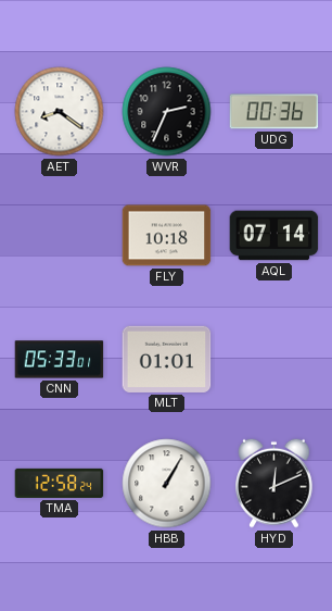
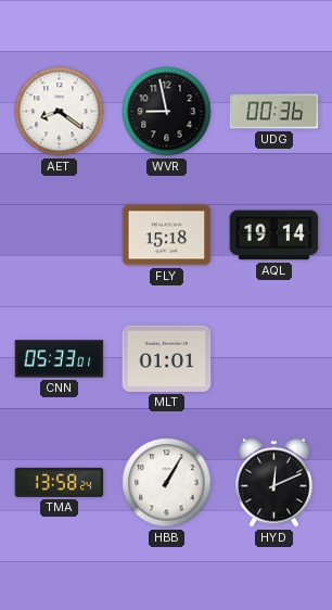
WVR: 2:34 -> 8:58 (167, 112)
FLY: 10:18 -> 15:18 (167, 236)
AQL: 07:14 -> 19:14 (274, 236)
TMA: 12:58 -> 13:58 (60, 482)
